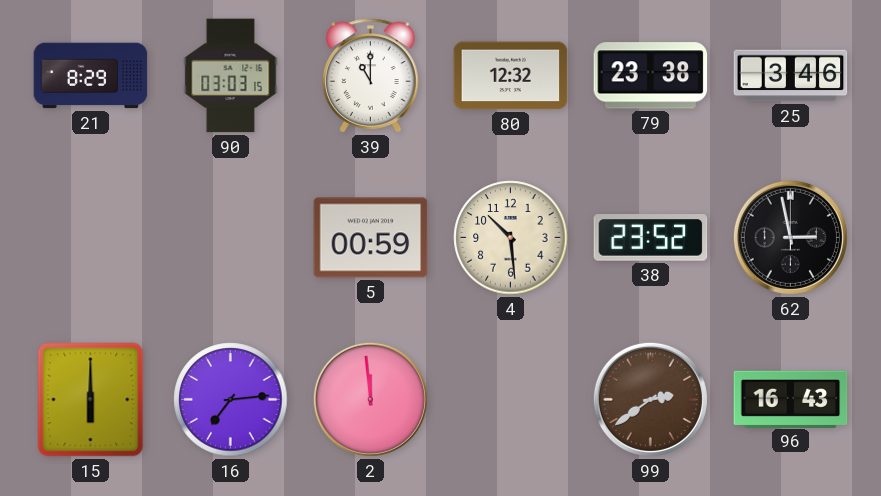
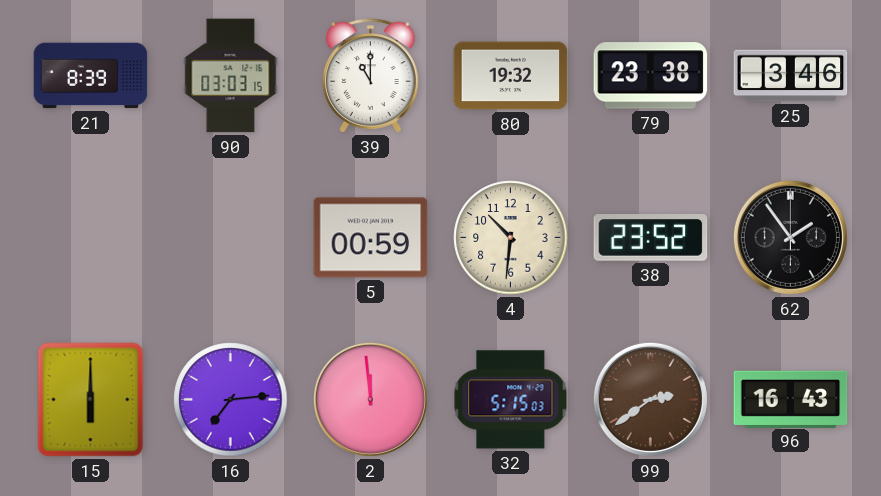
21: 8:29 -> 8:39 (91, 76)
80: 12:32 -> 19:32 (511, 76)
4: 10:29 -> 10:31 (511, 238)
62: 2:58 -> 1:54 (790, 237)
32: none -> 5:15 (511, 400)
